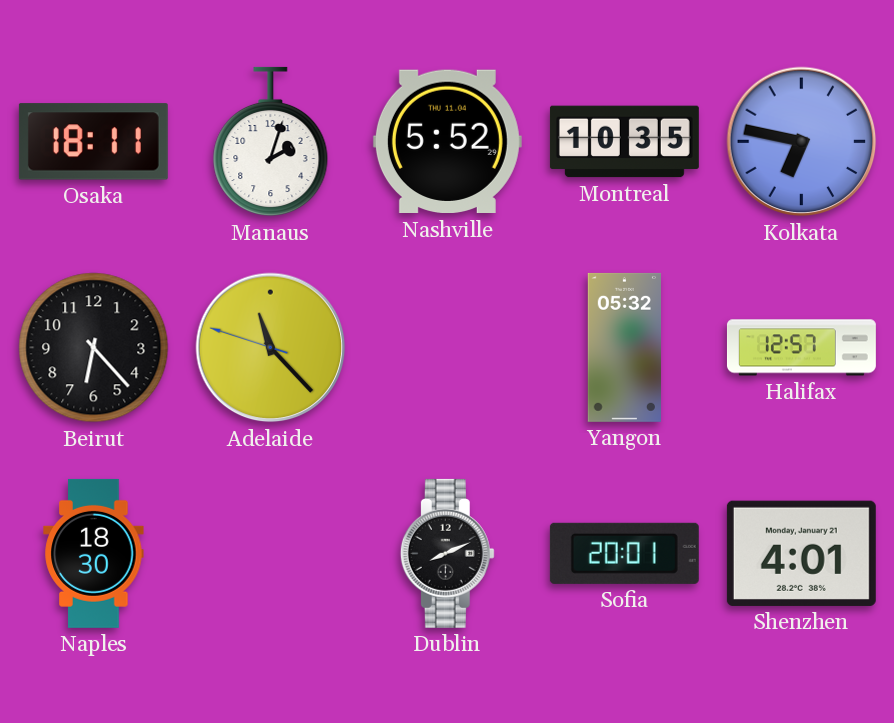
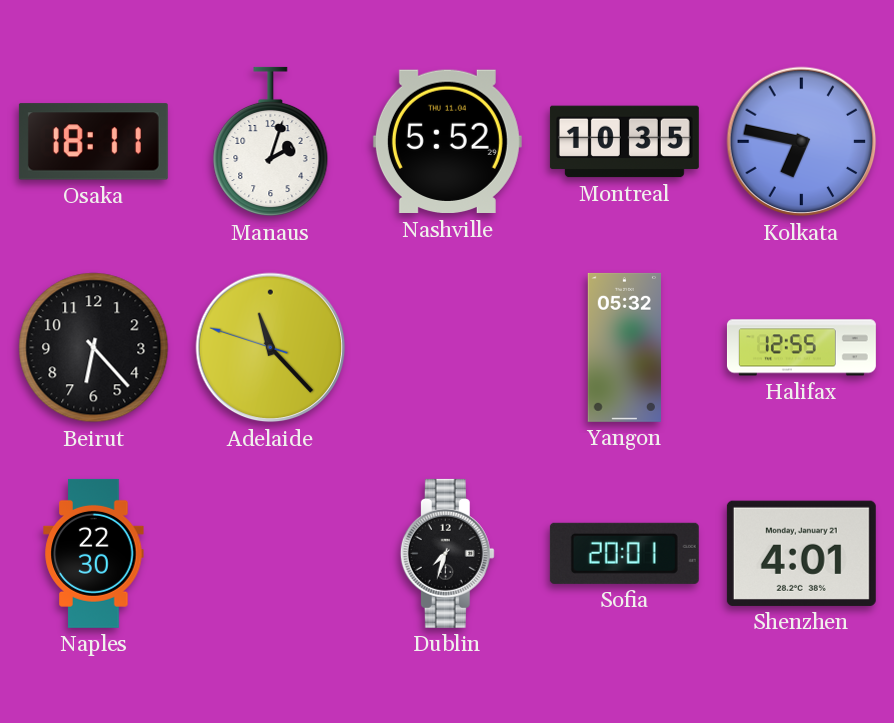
Halifax: 12:57 -> 12:55 (801, 348)
Naples: 18:30 -> 22:30 (94, 553)
Dublin: 8:11 -> 7:33 (447, 553)
